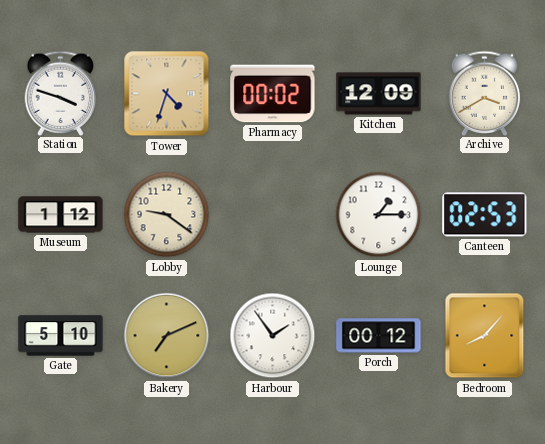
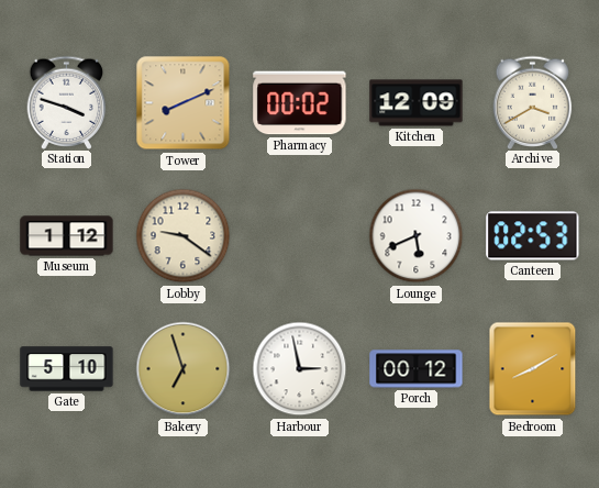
Tower: 4:33 -> 8:11 (184, 103)
Lounge: 1:15 -> 5:41 (417, 236)
Bakery: 7:11 -> 6:57 (184, 369)
Harbour: 1:54 -> 2:58 (300, 369)
Bedroom: 8:07 -> 8:10 (533, 369)
